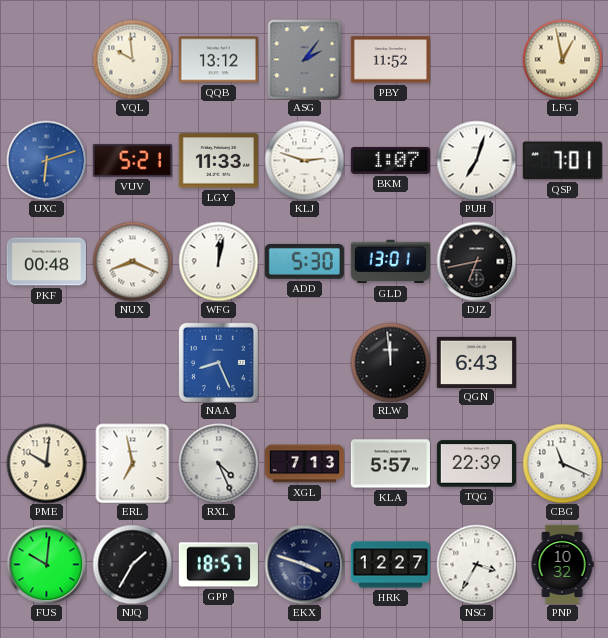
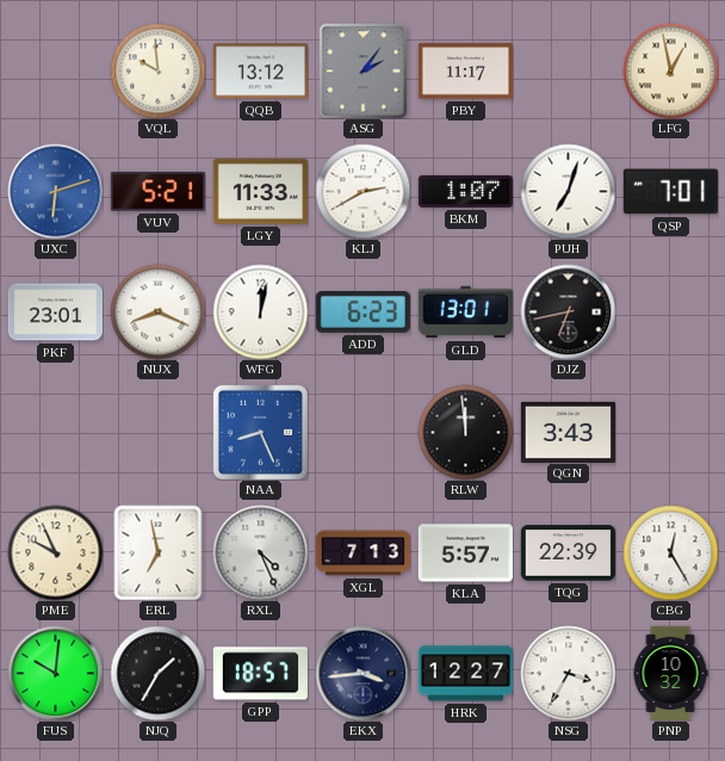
PBY: 11:52 -> 11:17 (465, 72)
KLJ: 2:48 -> 2:40 (362, 191)
PKF: 00:48 -> 23:01 (55, 313)
ADD: 5:30 -> 6:23 (362, 311)
QGN: 6:43 -> 3:43 (568, 432)
PME: 10:01 -> 9:56 (55, 552)
CBG: 11:19 -> 12:25 (670, 552)
EKX: 3:48 -> 3:44 (362, 673)
